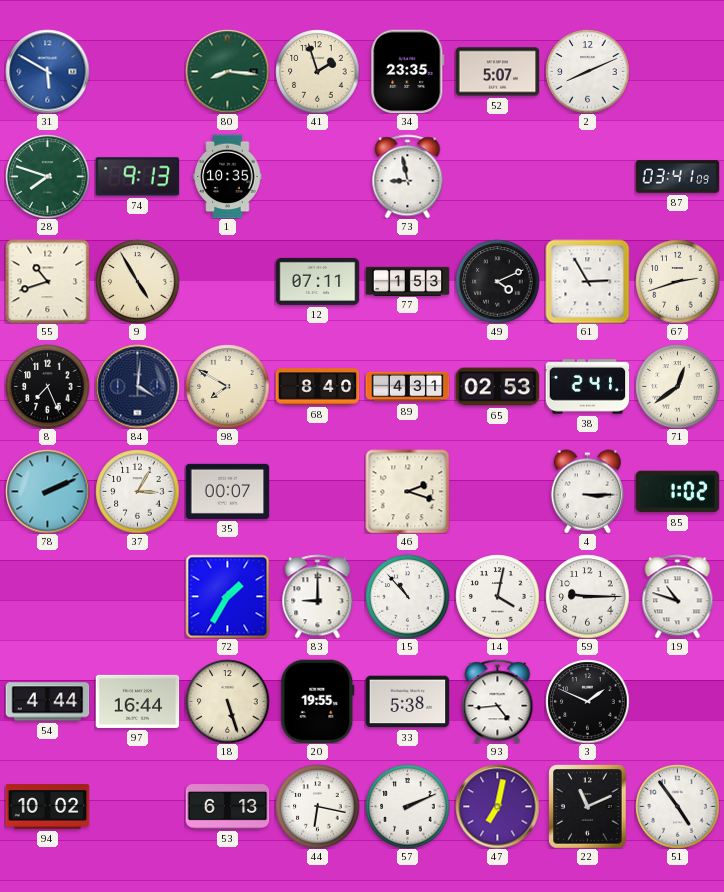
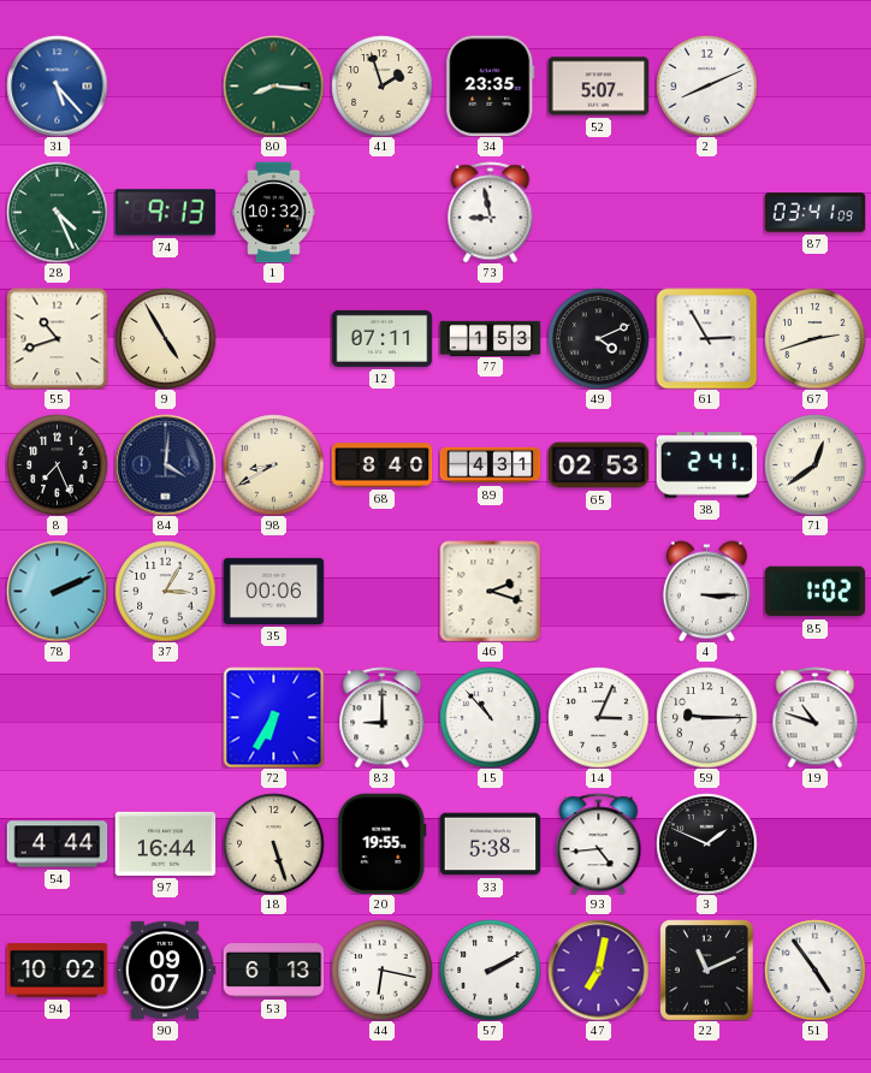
31: 5:50 -> 5:23 (57, 85)
28: 7:48 -> 4:26 (57, 212)
1: 10:35 -> 10:32 (274, 212)
98: 7:50 -> 8:40 (273, 464)
35: 00:07 -> 00:06 (273, 591)
72: 1:35 -> 6:35 (273, 717)
14: 4:02 -> 3:04 (598, 717)
90: none -> 09:07 (165, 970)
57: 2:11 -> 2:10 (490, 970)
